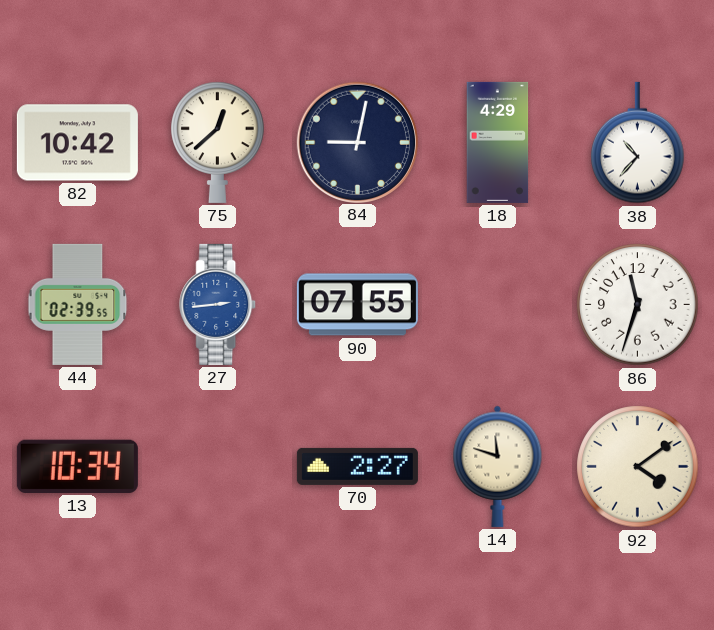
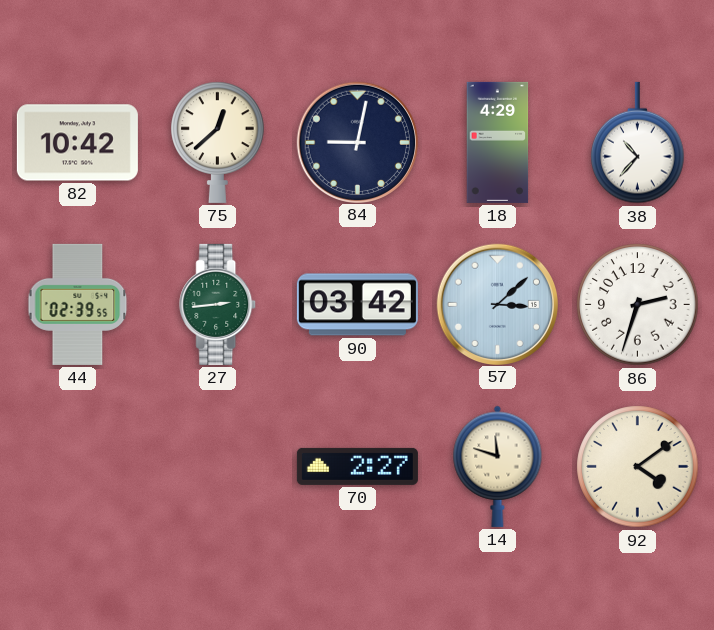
27 dial: blue -> green (218, 304)
90: 07:55 -> 03:42 (357, 305)
57: none -> 3:08 (497, 304)
86: 11:33 -> 2:33 (638, 305)
13: 10:34 -> none (77, 466)
